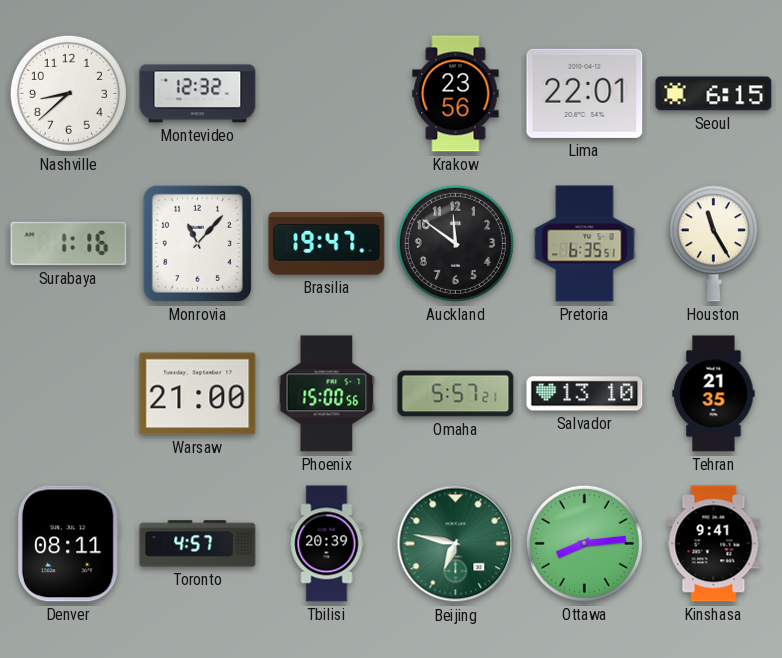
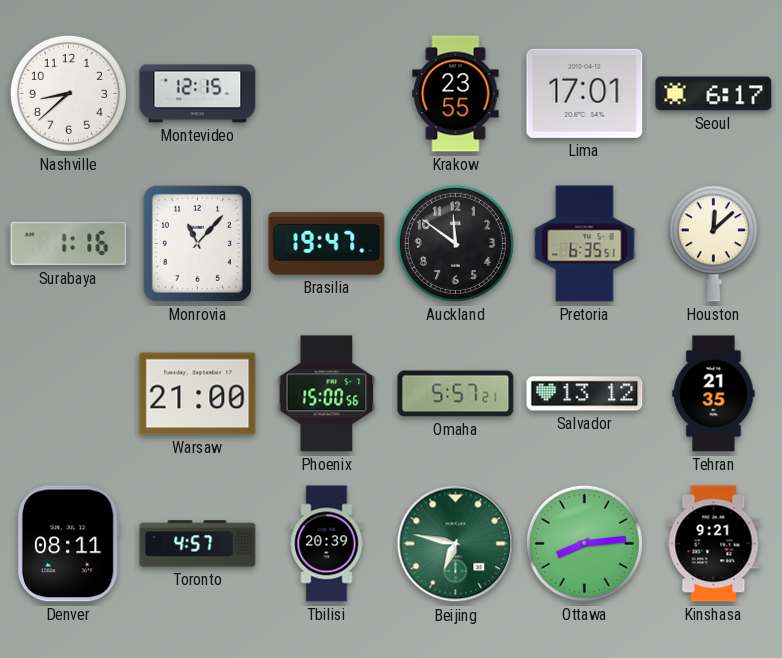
Montevideo: 12:32 -> 12:15 (198, 94)
Krakow: 23:56 -> 23:55 (456, 94)
Lima: 22:01 -> 17:01 (585, 93)
Seoul: 6:15 -> 6:17 (714, 94)
Houston: 11:25 -> 12:08 (713, 244)
Salvador: 13:10 -> 13:12 (585, 394)
Kinshasa: 9:41 -> 9:21 (714, 544)
